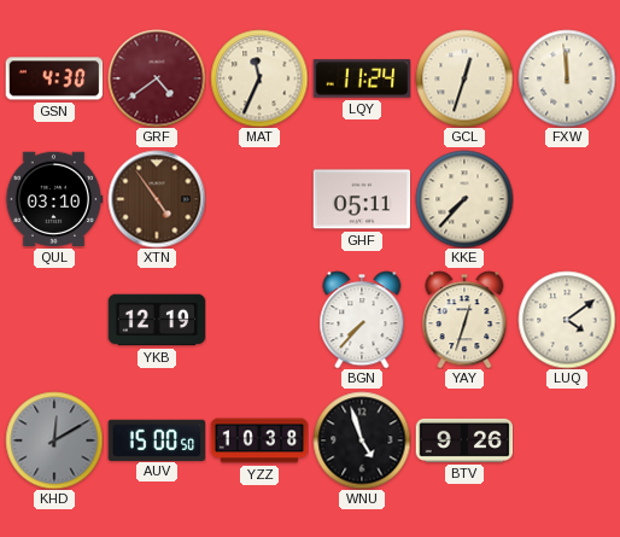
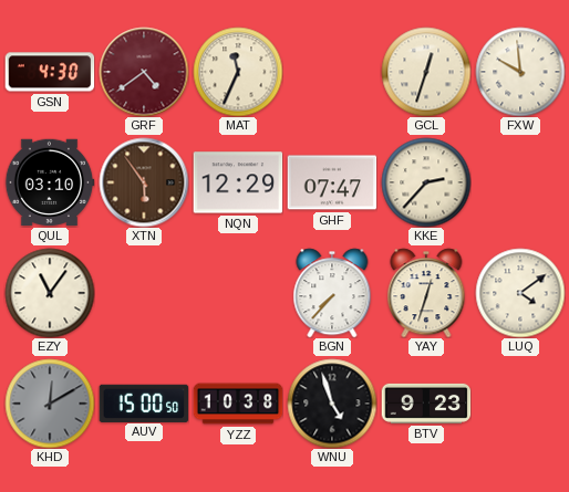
LQY: 11:24 -> none (362, 78)
FXW: 11:59 -> 9:59 (520, 72)
XTN: 4:54 -> 5:54 (144, 182)
NQN: none -> 12:29 (238, 182)
GHF: 05:11 -> 07:47 (332, 182)
KKE: 7:37 -> 2:37 (426, 182)
EZY: none -> 11:06 (50, 293)
YKB: 12:19 -> none (157, 320)
BTV: 9:26 -> 9:23 (426, 404)
